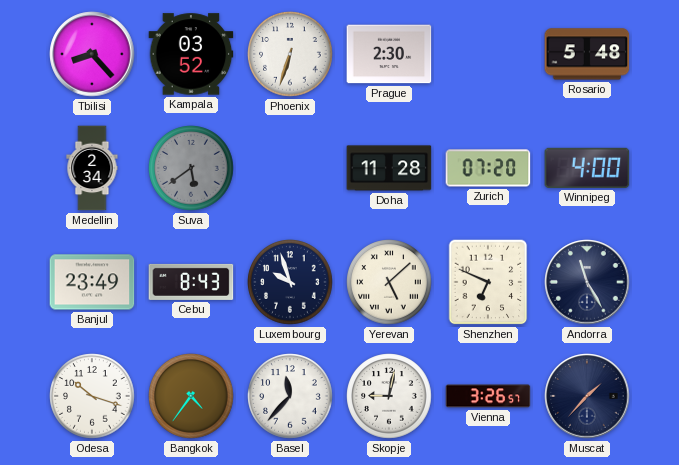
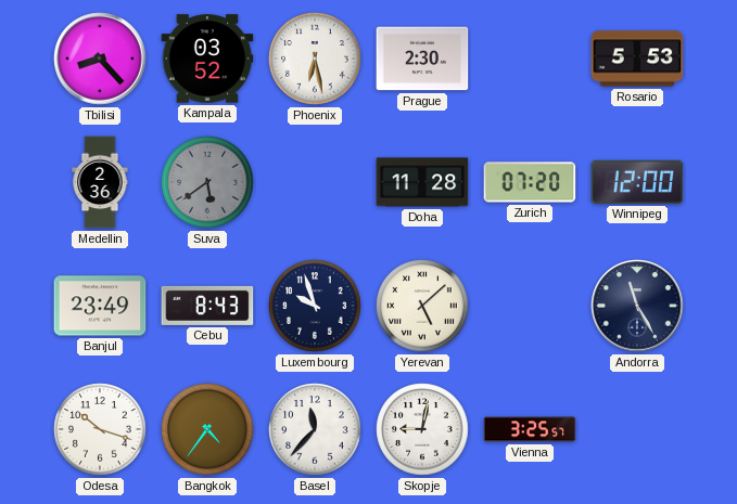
Phoenix: 6:33 -> 6:28 (315, 59)
Rosario: 5:48 -> 5:53 (637, 59)
Medellin: 2:34 -> 2:36 (100, 182)
Winnipeg: 4:00 -> 12:00 (637, 182)
Shenzhen: 6:49 -> none (488, 282)
Vienna: 3:26 -> 3:25 (530, 429)
Muscat: 1:37 -> none (587, 396)
